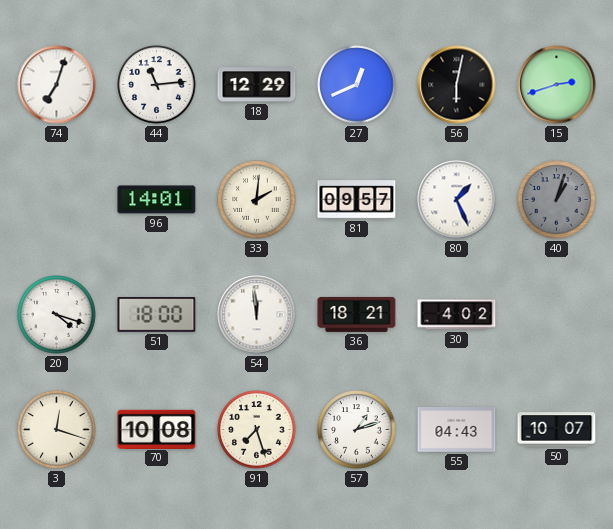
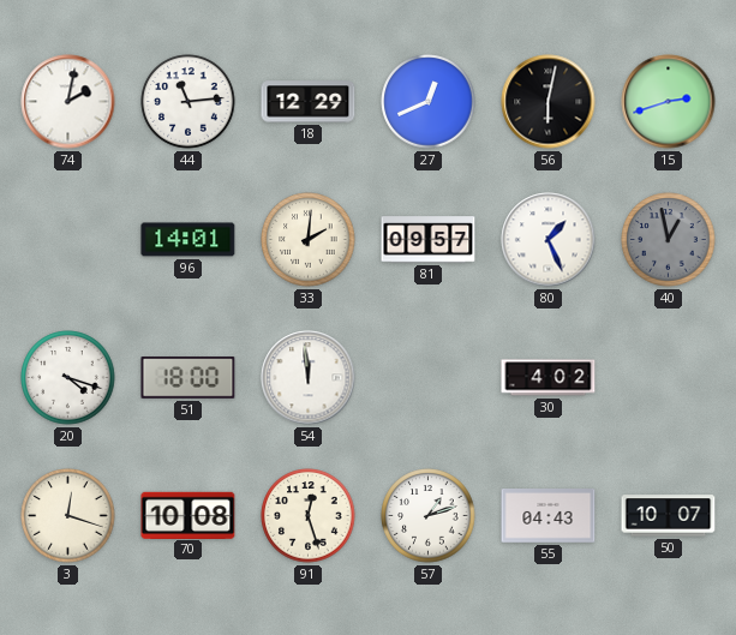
74: 7:03 -> 2:02 (68, 102)
40: 1:03 -> 12:58 (669, 240)
36: 18:21 -> none (357, 314)
91: 7:27 -> 12:27 (309, 516)
